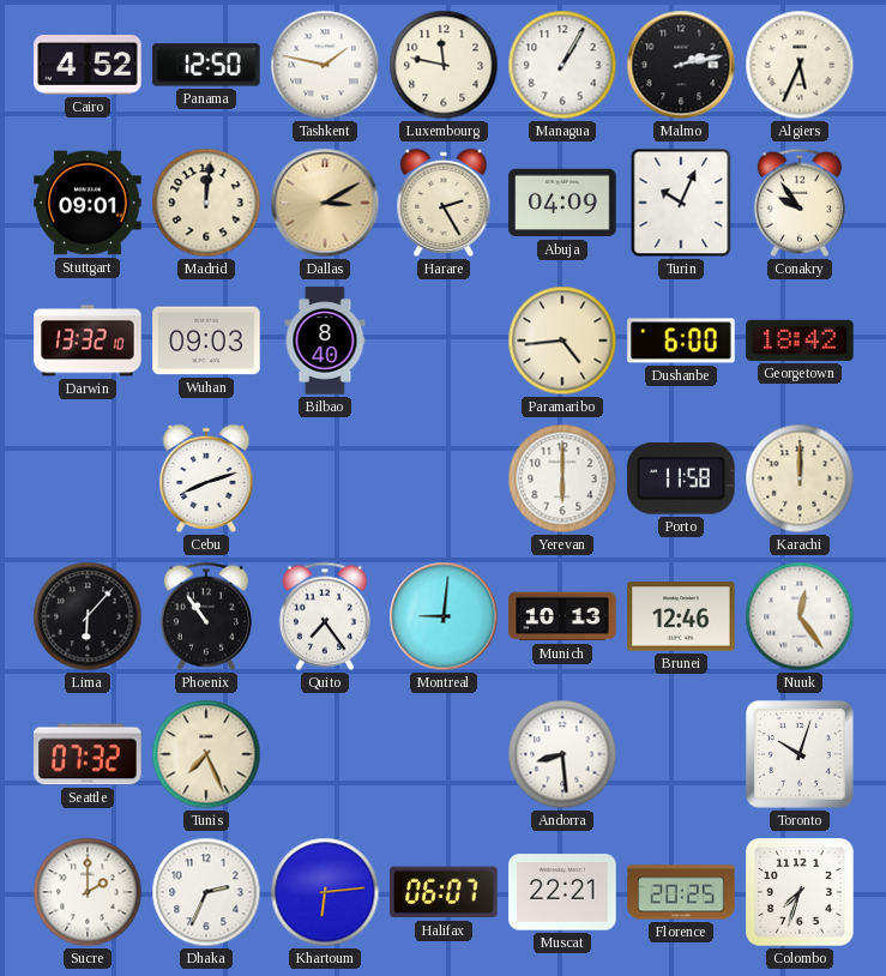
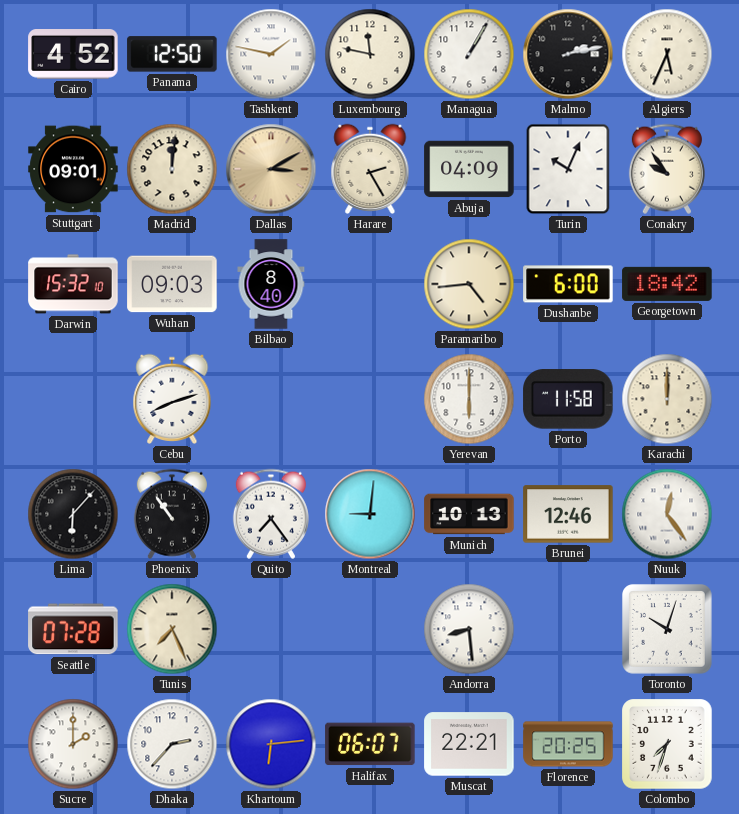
Darwin: 13:32 -> 15:32 (73, 284)
Seattle: 07:32 -> 07:28 (73, 629)
Dhaka: 2:34 -> 2:37 (172, 744)
